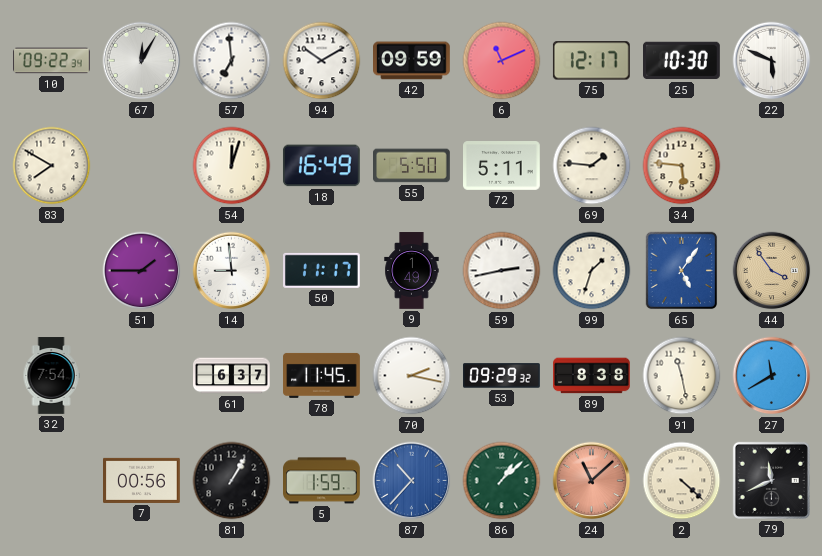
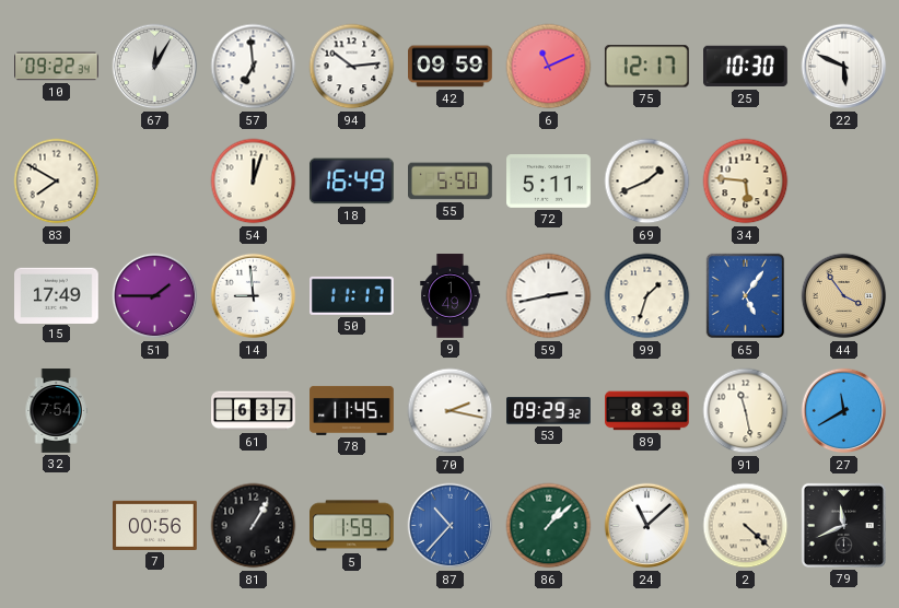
94: 10:10 -> 10:14 (352, 67)
69: 1:46 -> 1:41 (647, 182)
15: none -> 17:49 (57, 295)
24 dial: salmon -> white (647, 526)
